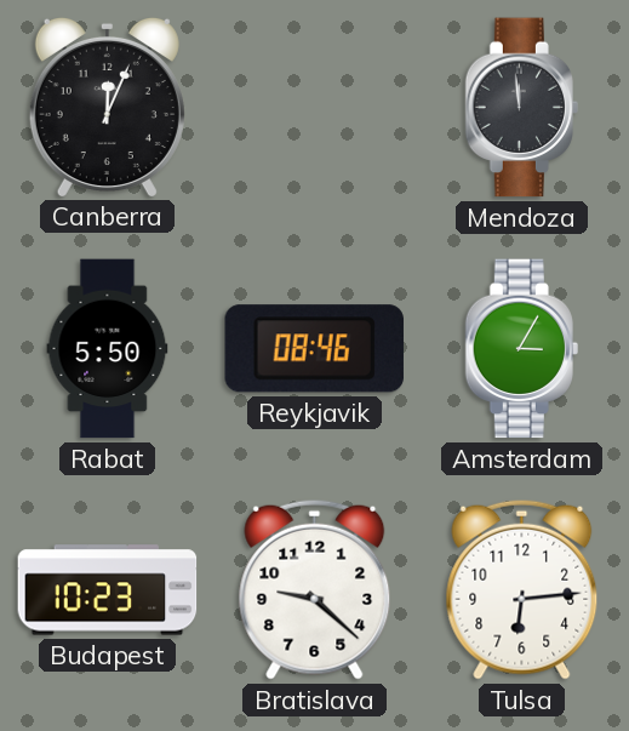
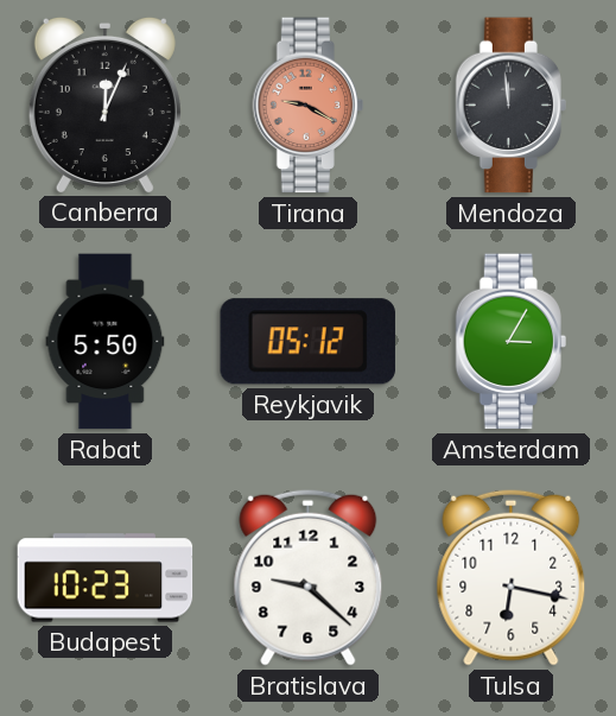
Tirana: none -> 9:20 (307, 106)
Reykjavik: 08:46 -> 05:12 (307, 342)
Tulsa: 6:14 -> 6:17 (512, 577)
